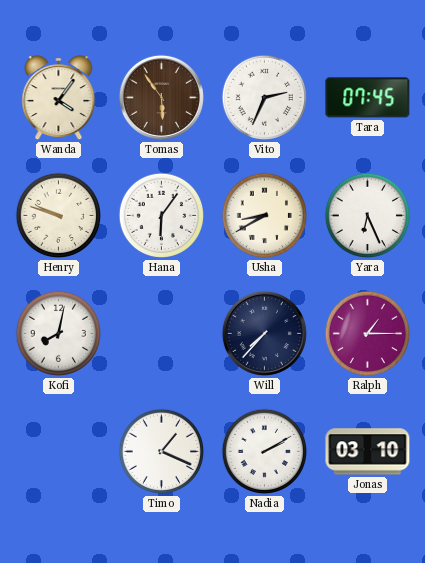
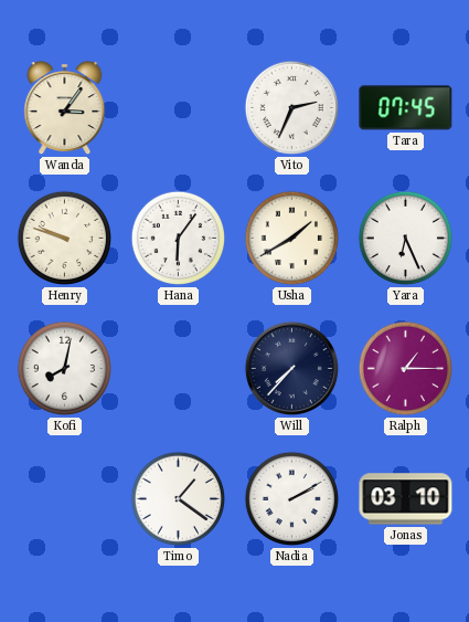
Wanda: 4:06 -> 3:06 (65, 108)
Tomas: 5:54 -> none (161, 97)
Usha: 8:40 -> 1:40 (292, 239)
Timo: 1:19 -> 1:21 (179, 499)
